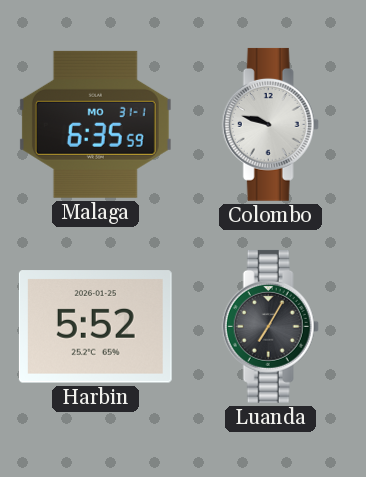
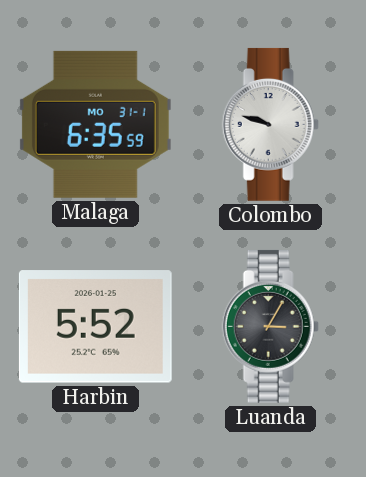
Luanda: 7:05 -> 3:05 (270, 326)
